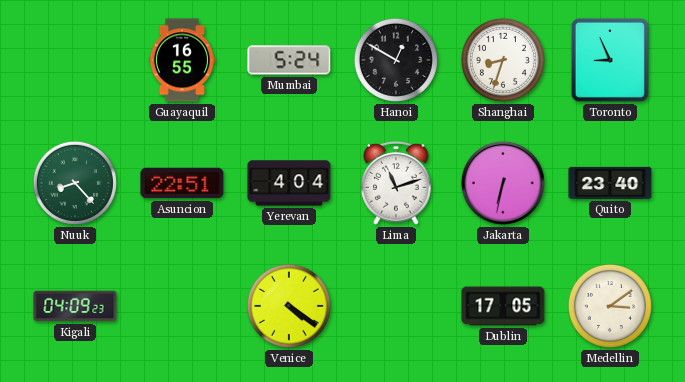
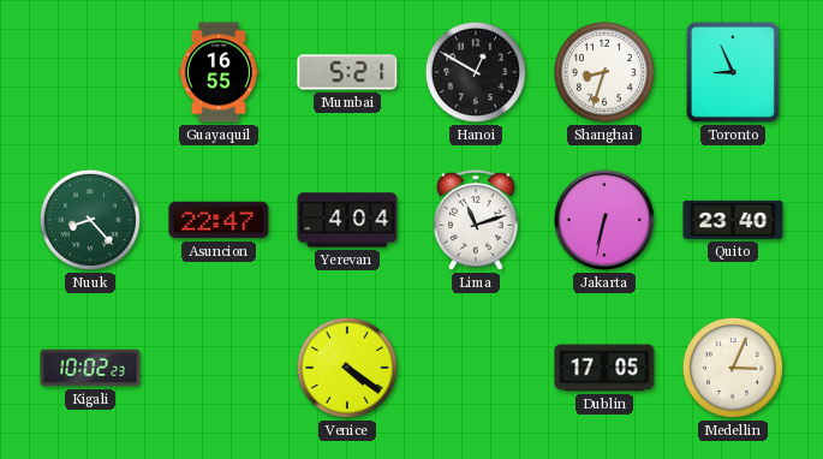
Mumbai: 5:24 -> 5:21 (347, 72)
Asuncion: 22:51 -> 22:47 (219, 220)
Kigali: 04:09 -> 10:02 (90, 368)
Medellin: 3:09 -> 3:04 (733, 368)
